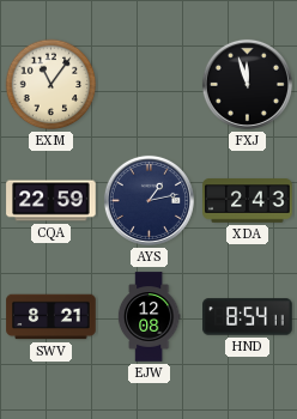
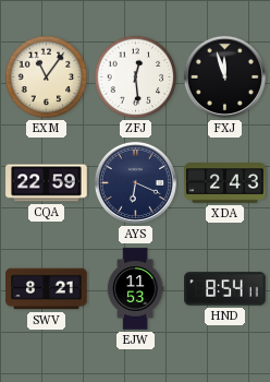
ZFJ: none -> 12:29 (136, 77)
AYS: 1:13 -> 6:19 (135, 182)
EJW: 12:08 -> 11:53 (135, 289)
